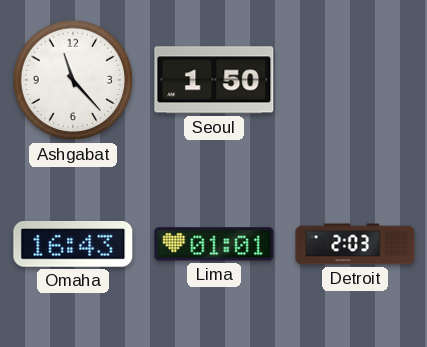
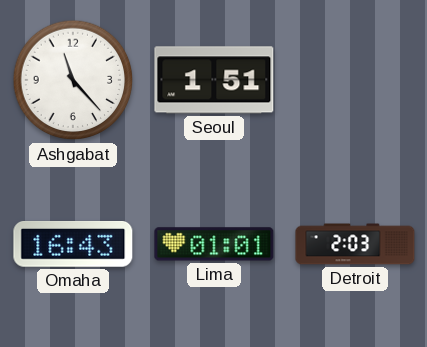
Seoul: 1:50 -> 1:51 (214, 80)
